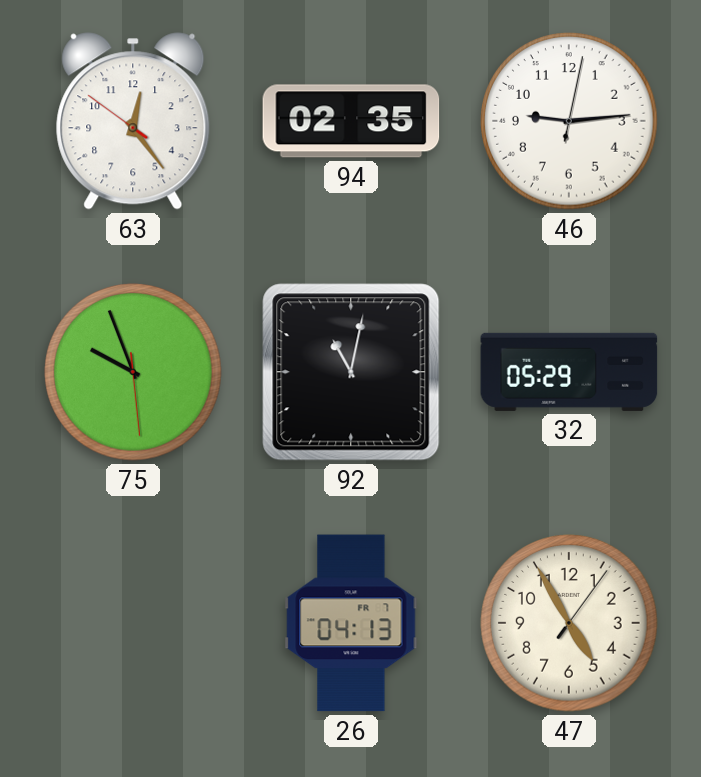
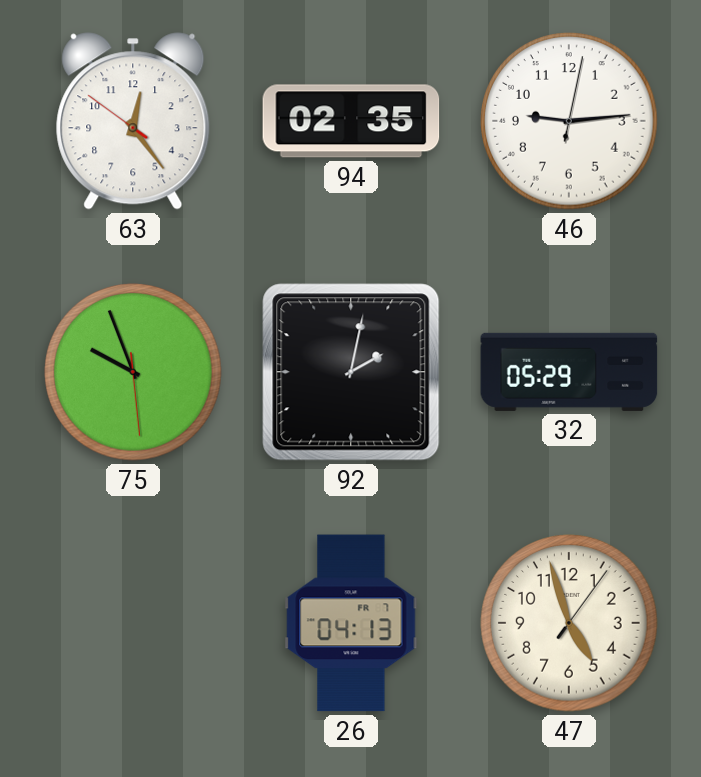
92: 11:02 -> 2:02 (351, 372)
47: 4:55 -> 4:57 (569, 623)
